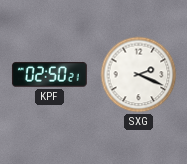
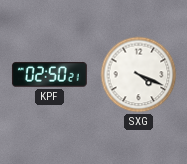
SXG: 2:19 -> 4:19 (139, 75)
